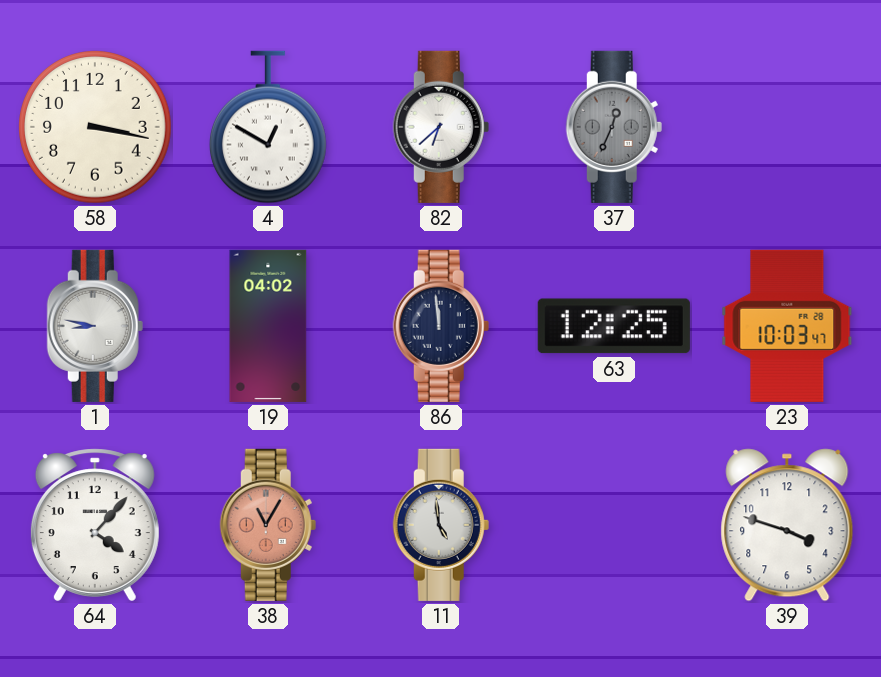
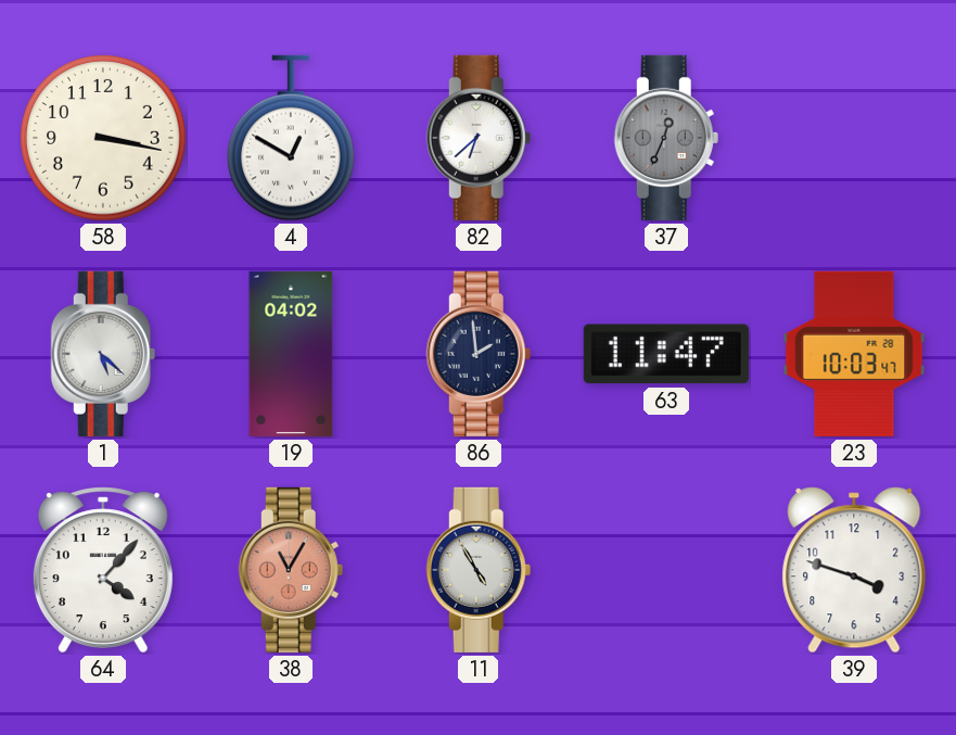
1: 8:47 -> 5:22 (103, 354)
86: 11:59 -> 1:59 (479, 354)
63: 12:25 -> 11:47 (666, 354)
11: 4:59 -> 4:55 (479, 570)
